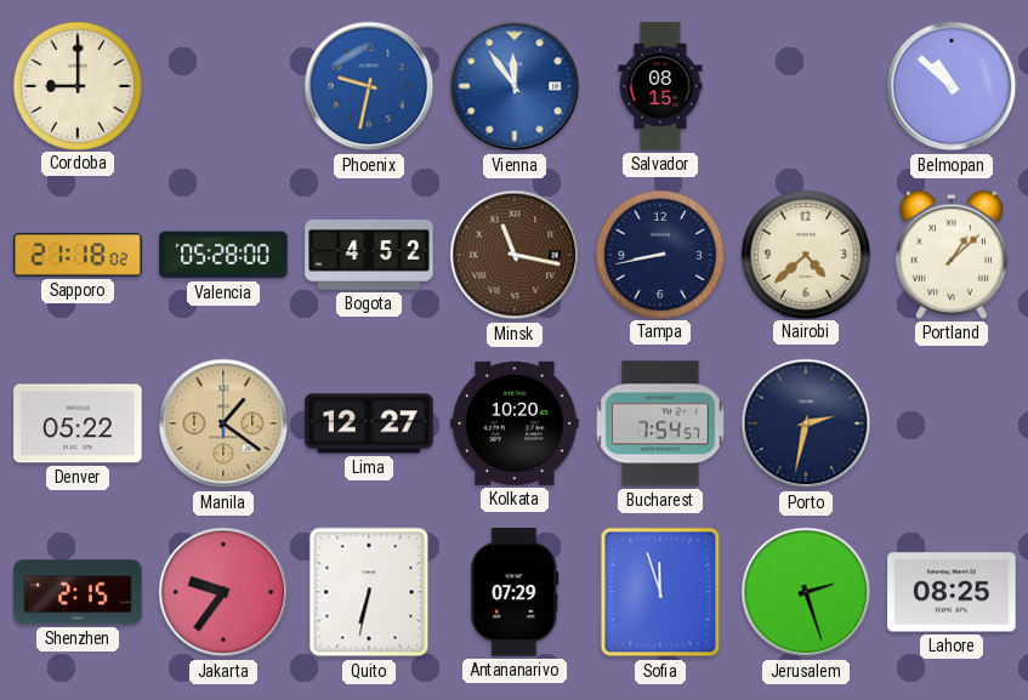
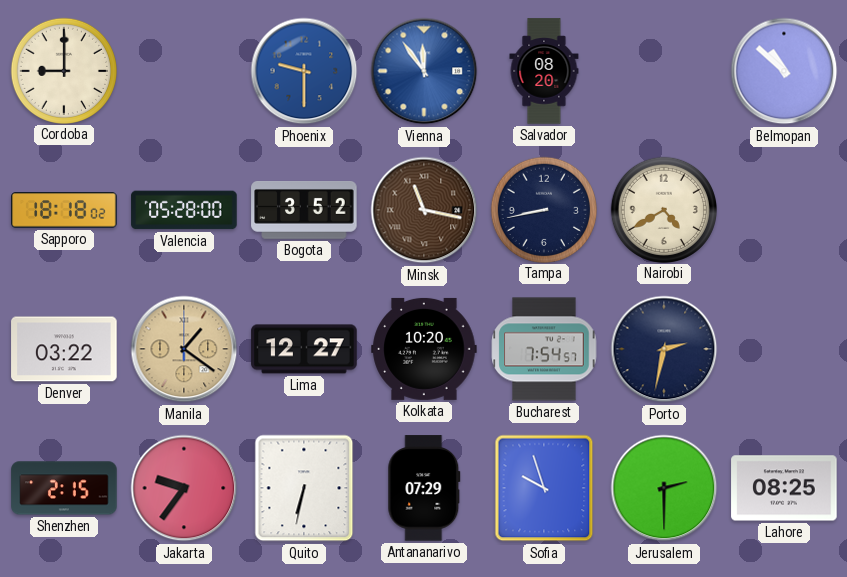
Phoenix: 9:32 -> 9:30 (304, 71)
Salvador: 08:15 -> 08:20 (544, 71)
Sapporo: 21:18 -> 18:18 (64, 210)
Bogota: 4:52 -> 3:52 (304, 211)
Nairobi: 4:38 -> 4:40 (663, 209)
Portland: 1:08 -> none (952, 255)
Denver: 05:22 -> 03:22 (64, 349)
Sofia: 11:57 -> 9:57 (544, 488)
Jerusalem: 2:27 -> 2:30 (664, 488)
